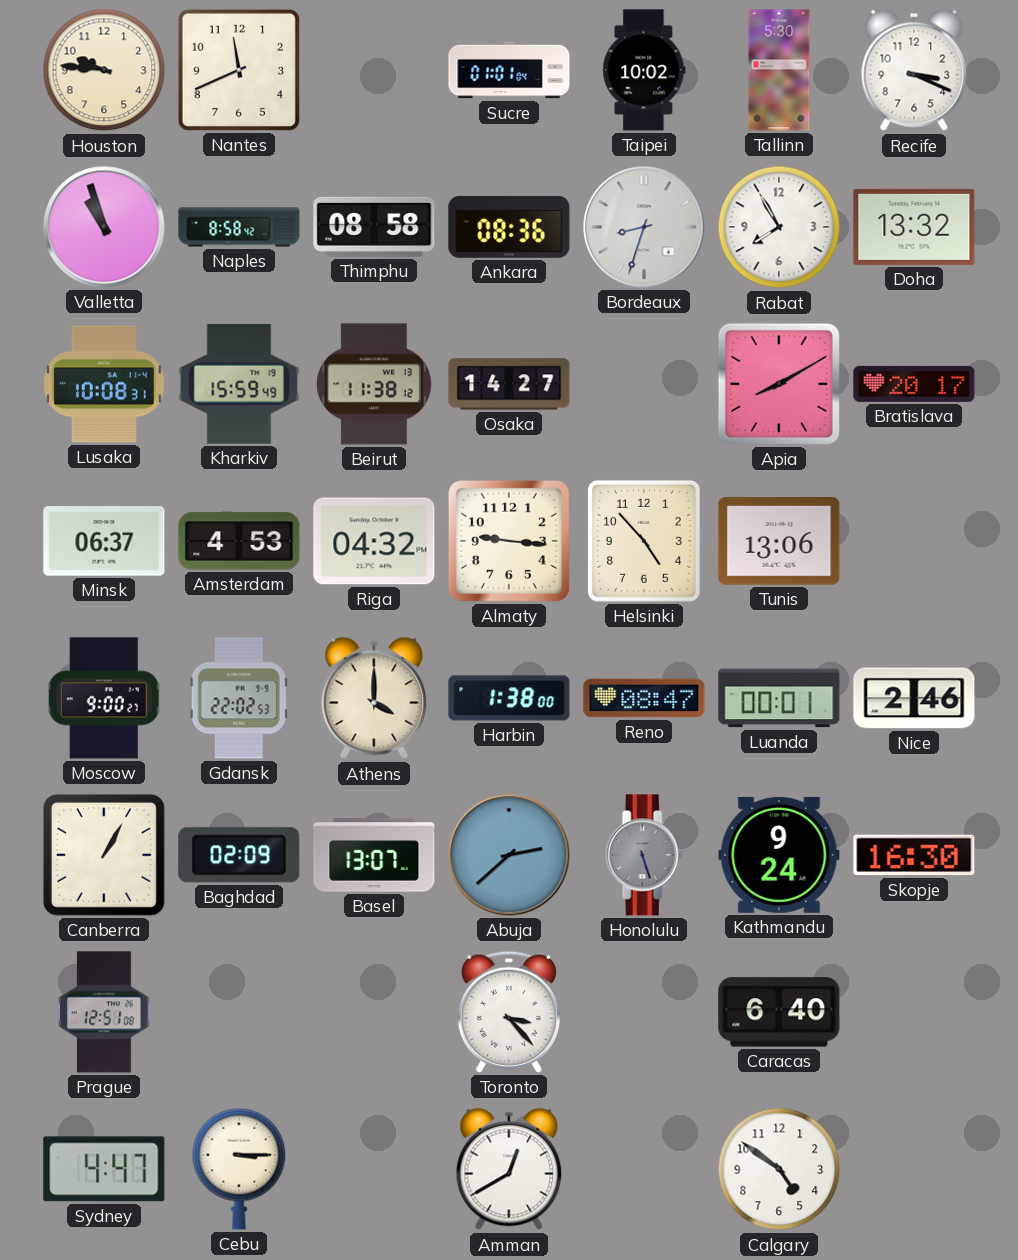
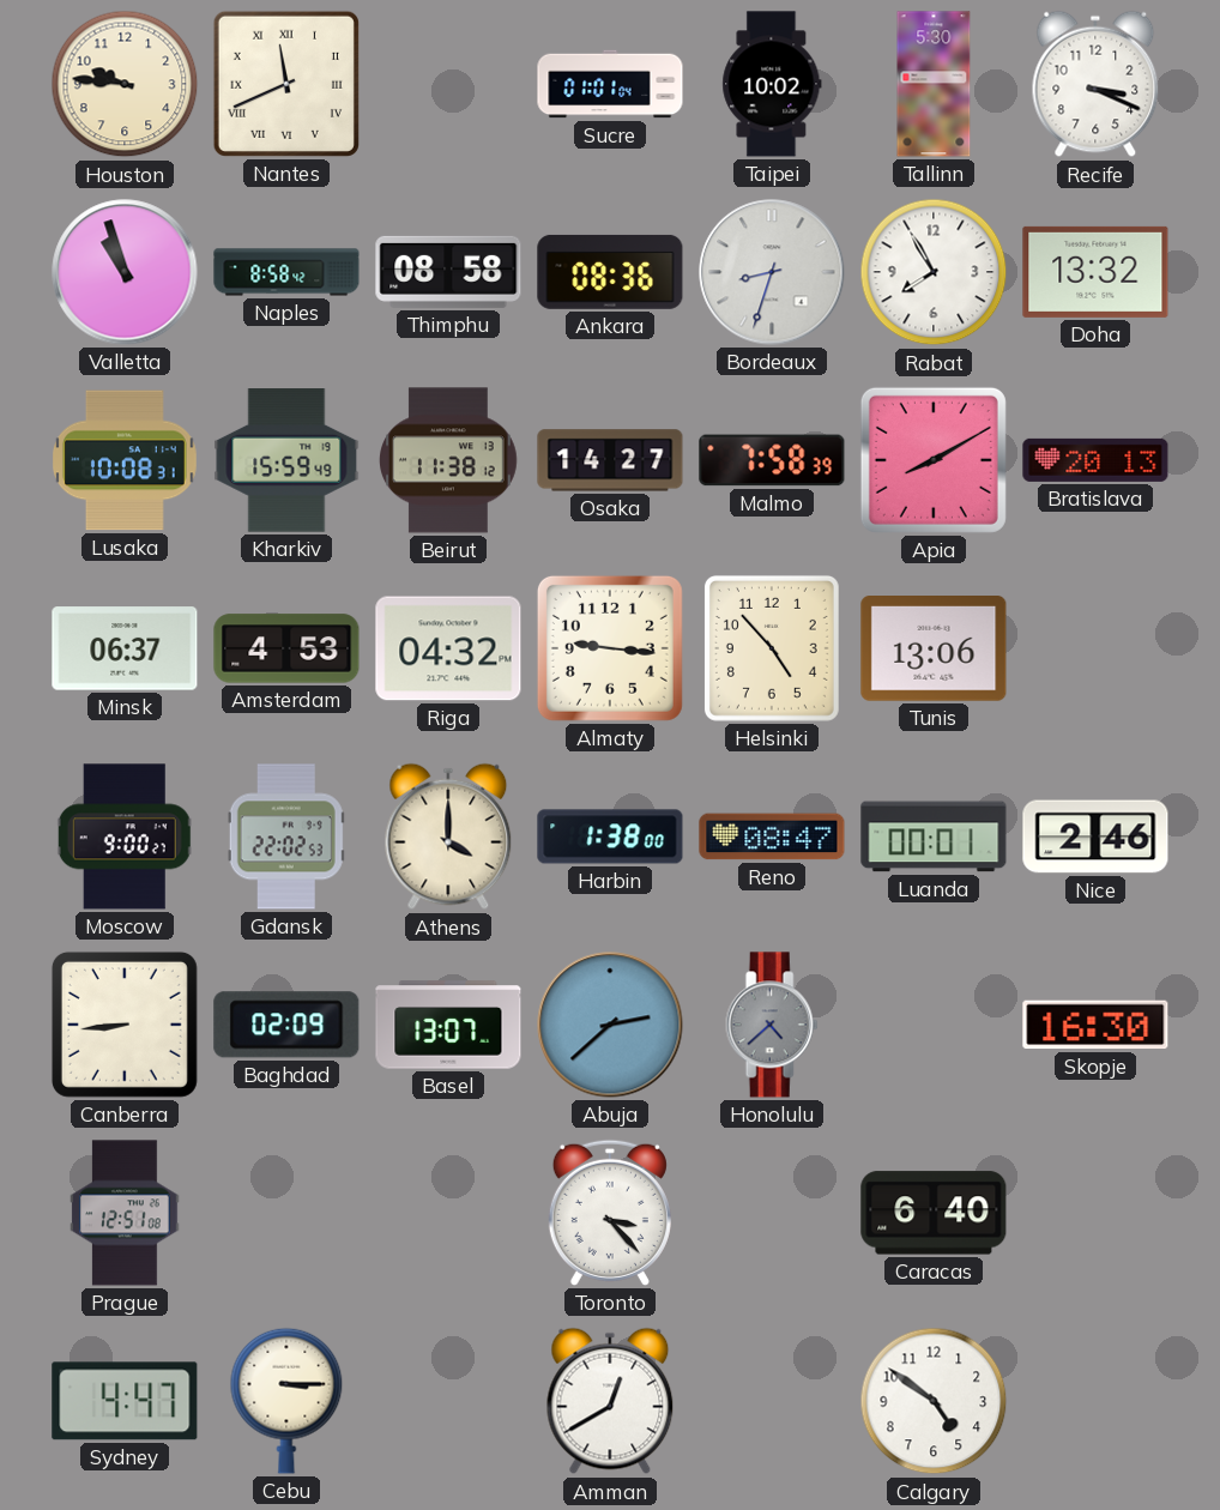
Nantes numerals: Arabic -> Roman (286, 84)
Malmo: none -> 7:58 (772, 460)
Bratislava: 20:17 -> 20:13 (1095, 460)
Canberra: 1:05 -> 8:44 (125, 1025)
Honolulu: 5:27 -> 4:38 (772, 1025)
Kathmandu: 9:24 -> none (779, 855)
